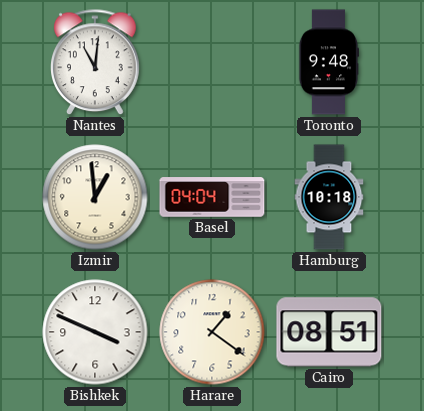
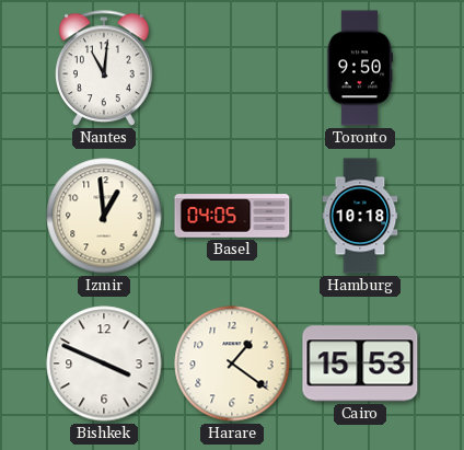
Toronto: 9:48 -> 9:50 (359, 68)
Basel: 04:04 -> 04:05 (232, 216)
Cairo: 08:51 -> 15:53 (360, 364)
